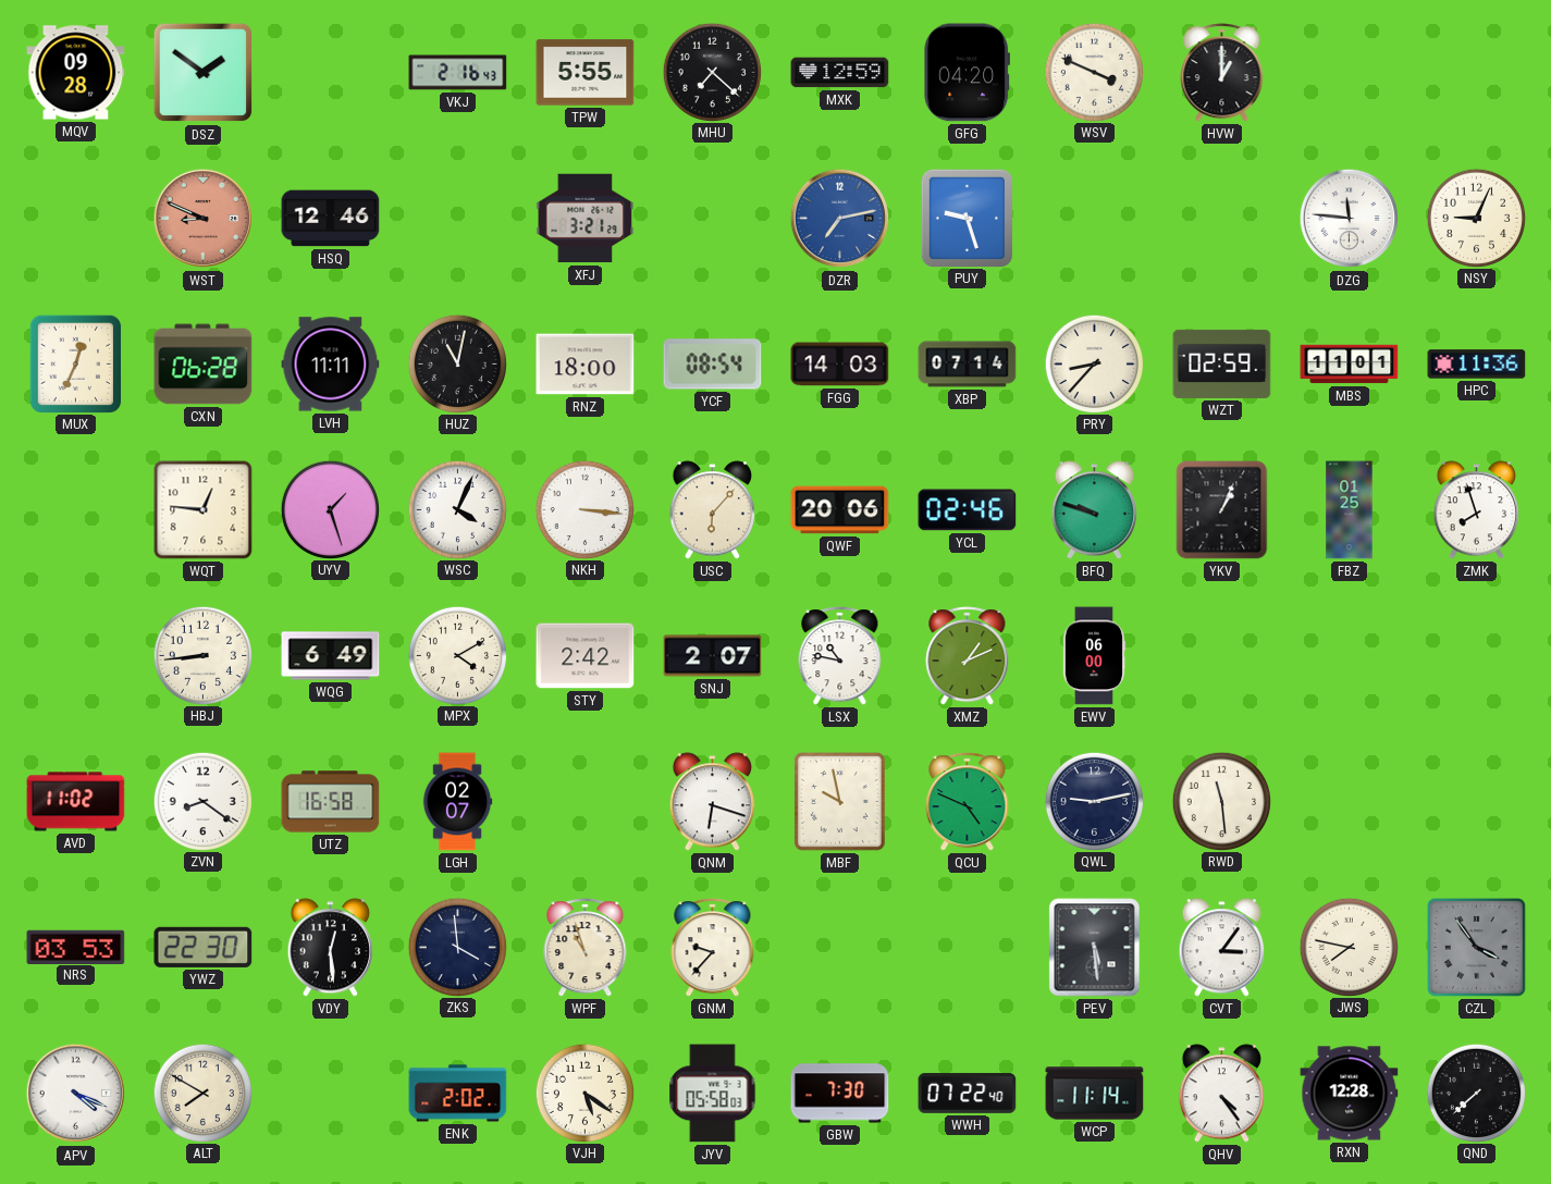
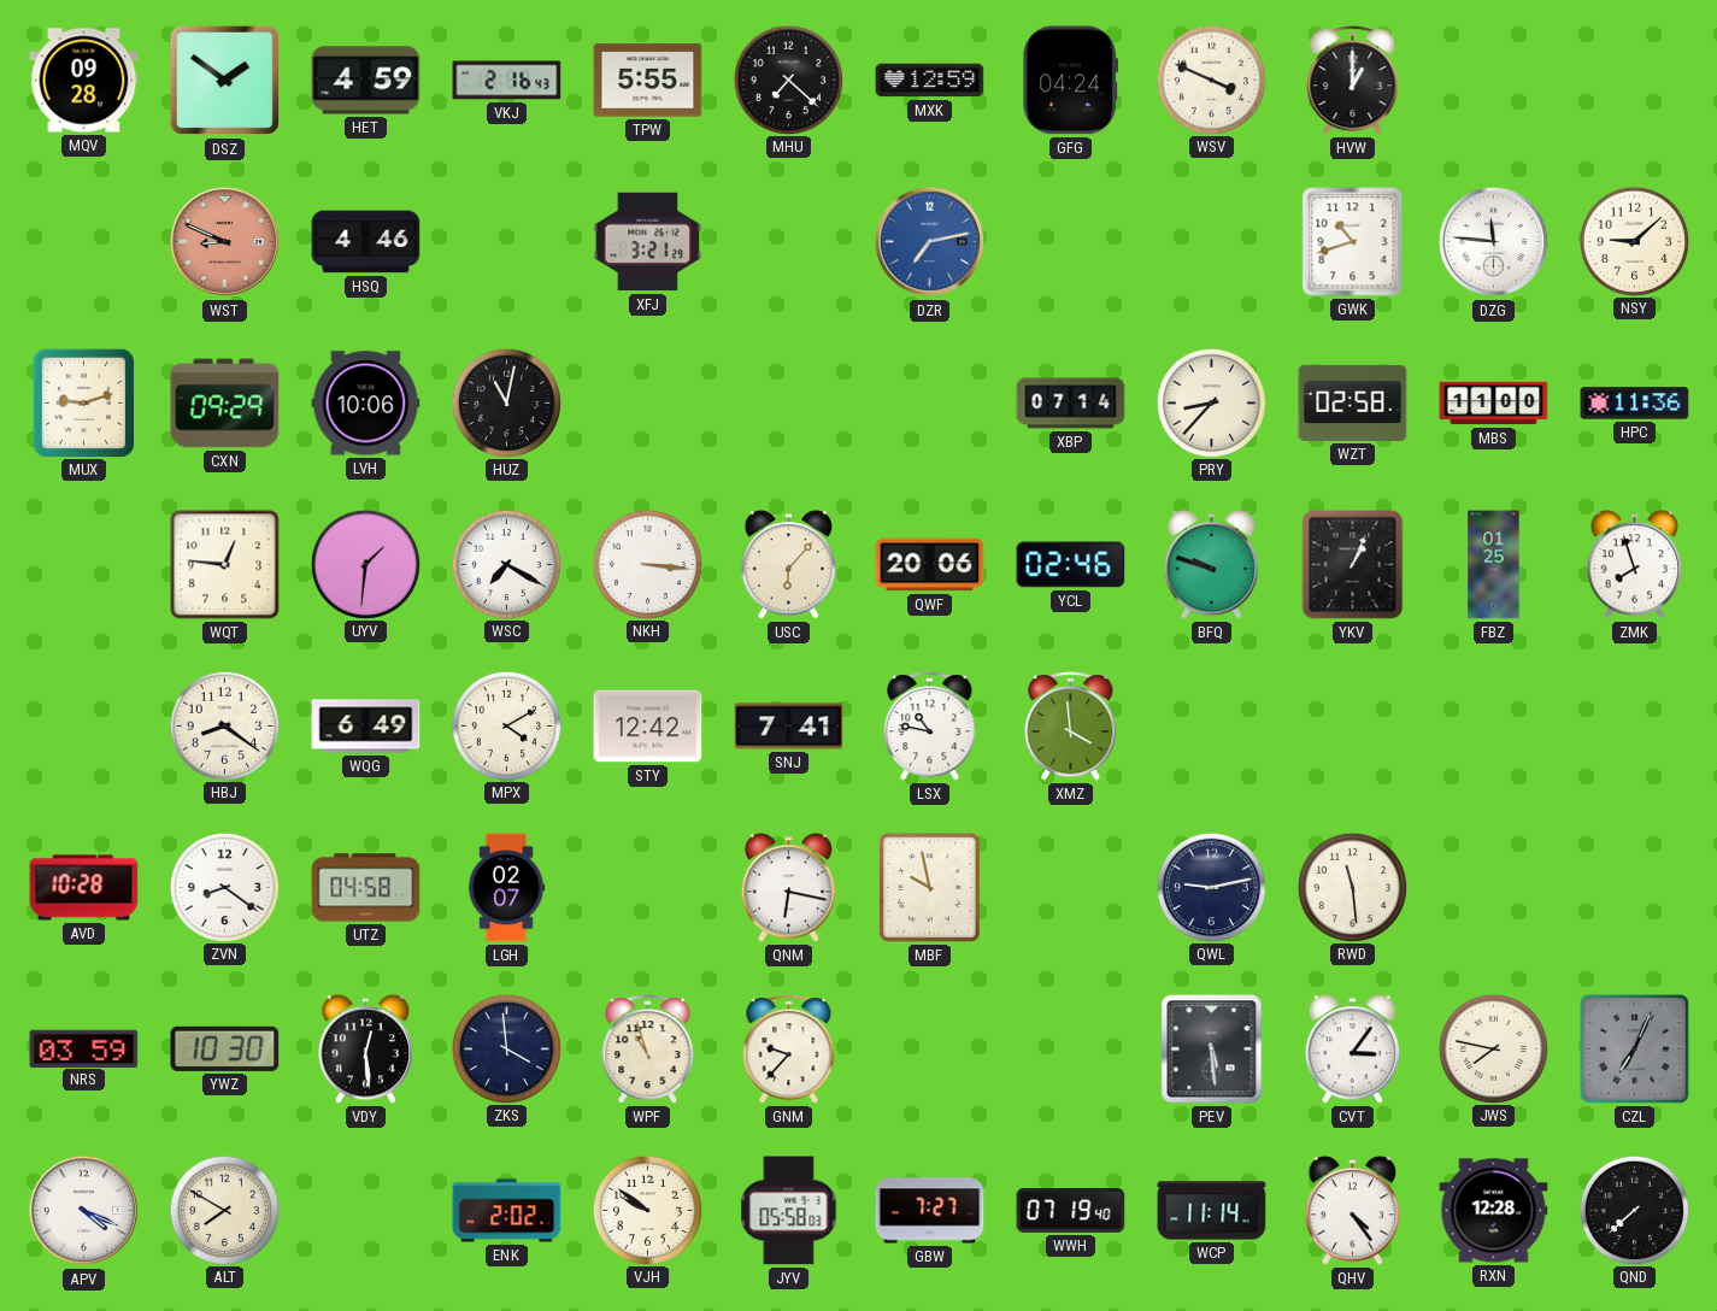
HET: none -> 4:59 (366, 81)
GFG: 04:20 -> 04:24 (1070, 81)
HSQ: 12:46 -> 4:46 (366, 242)
PUY: 9:27 -> none (967, 218)
GWK: none -> 10:42 (1353, 242)
NSY: 9:04 -> 9:08 (1634, 241)
MUX: 12:34 -> 9:12 (83, 402)
CXN: 06:28 -> 09:29 (225, 404)
LVH: 11:11 -> 10:06 (366, 404)
RNZ: 18:00 -> none (586, 365)
YCF: 08:54 -> none (713, 365)
FGG: 14:03 -> none (840, 365)
WZT: 02:59 -> 02:58 (1353, 402)
MBS: 11:01 -> 11:00 (1494, 404)
UYV: 1:27 -> 1:31 (365, 564)
WSC: 4:04 -> 7:20 (506, 564)
HBJ: 8:44 -> 8:21 (224, 725)
STY: 2:42 -> 12:42 (648, 727)
SNJ: 2:07 -> 7:41 (789, 727)
XMZ: 1:11 -> 3:59 (1071, 727)
EWV: 06:00 -> none (1094, 656)
AVD: 11:02 -> 10:28 (84, 888)
UTZ: 16:58 -> 04:58 (366, 888)
QNM: 6:18 -> 6:17 (789, 888)
QCU: 4:49 -> none (968, 802)
NRS: 03:53 -> 03:59 (84, 1048)
YWZ: 22:30 -> 10:30 (225, 1048)
CZL: 3:54 -> 7:04 (1634, 1048)
VJH: 5:21 -> 9:51 (647, 1210)
GBW: 7:30 -> 7:27 (930, 1211)
WWH: 07:22 -> 07:19 (1071, 1211)
